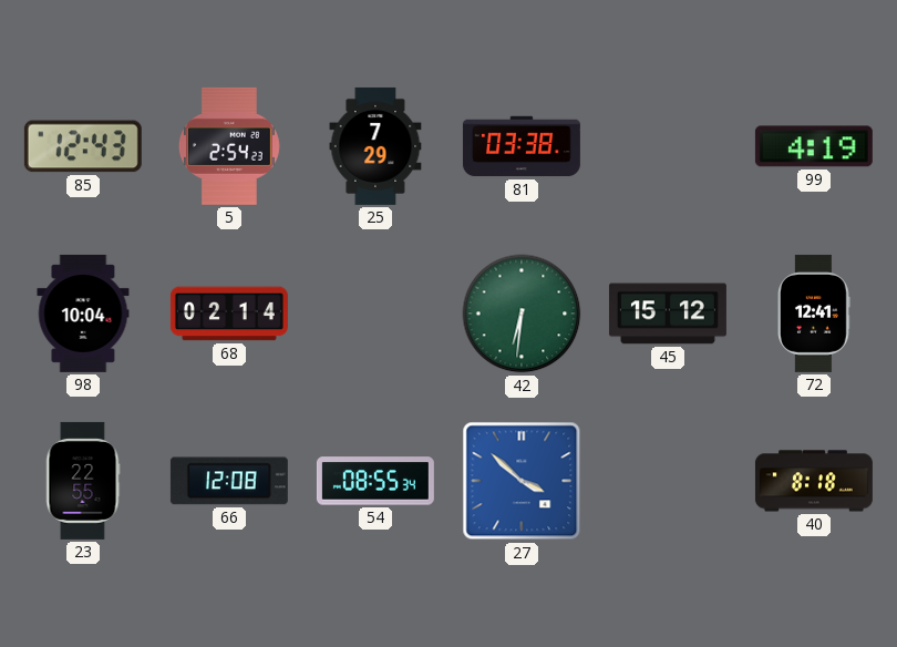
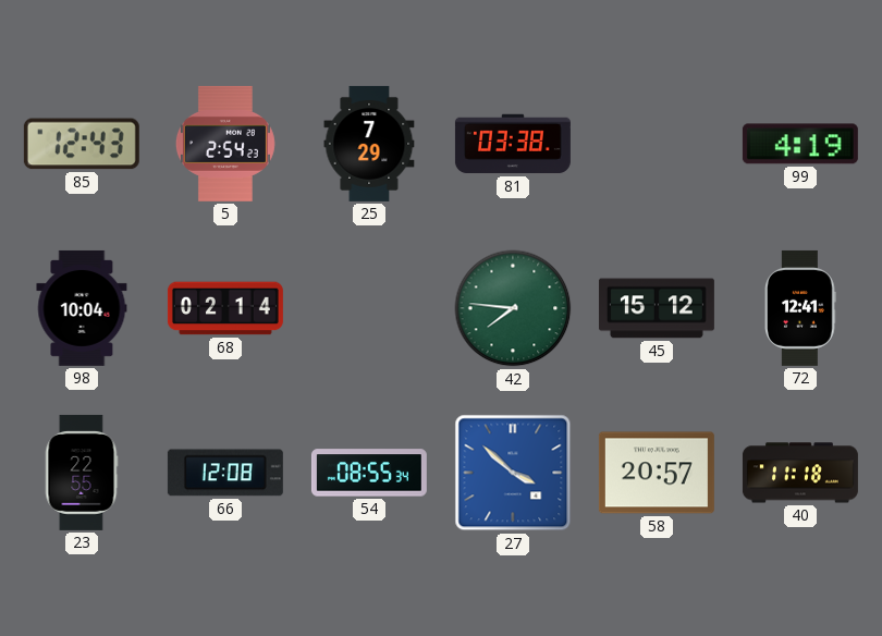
42: 6:31 -> 7:46 (513, 308)
58: none -> 20:57 (657, 473)
40: 8:18 -> 11:18 (800, 473)
